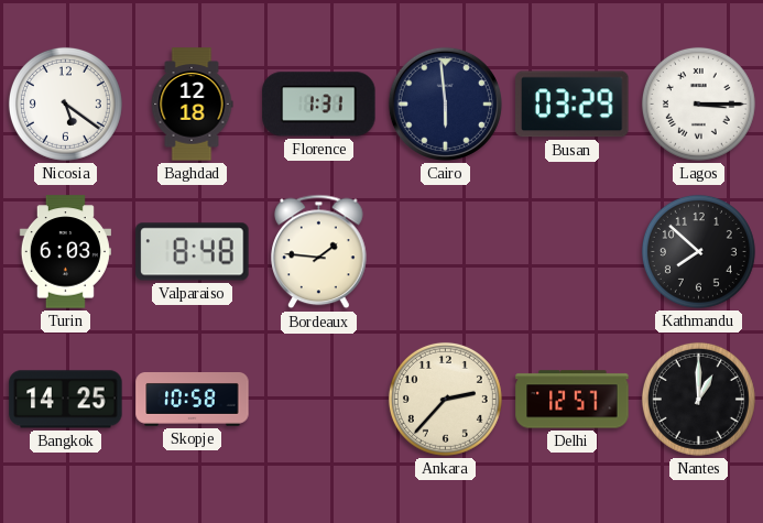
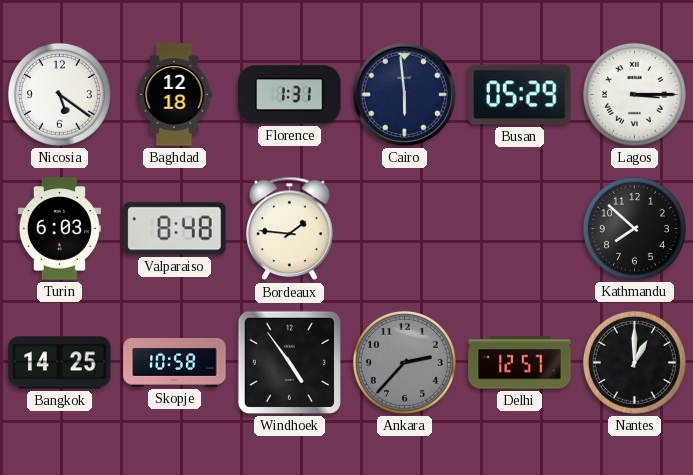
Busan: 03:29 -> 05:29 (520, 95)
Windhoek: none -> 4:54 (289, 362)
Ankara dial: cream -> grey (404, 362)
